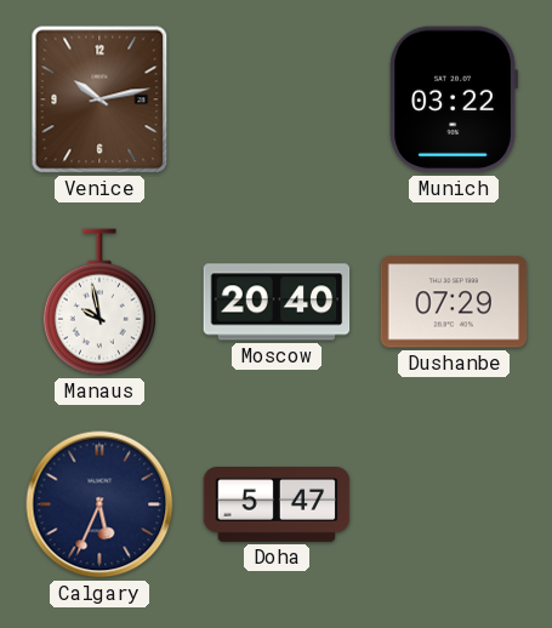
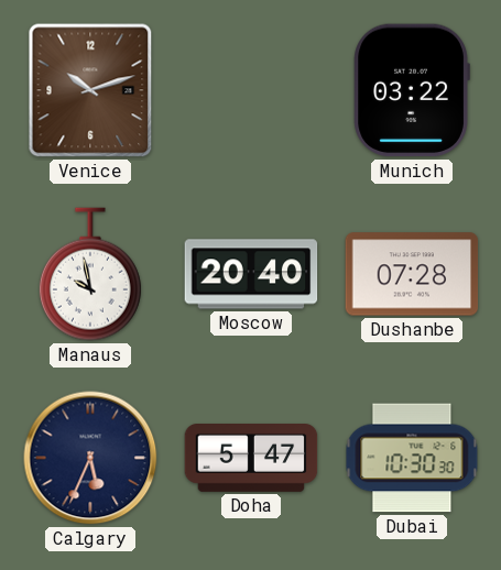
Venice: 10:13 -> 10:12 (90, 90)
Dushanbe: 07:29 -> 07:28 (412, 274)
Dubai: none -> 10:30 (412, 458)
